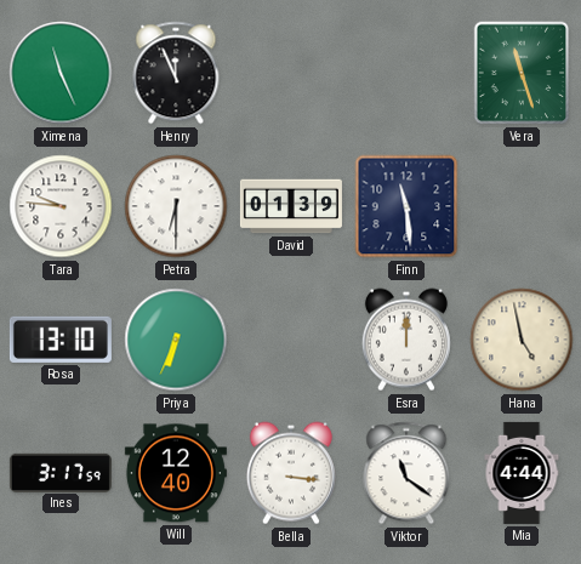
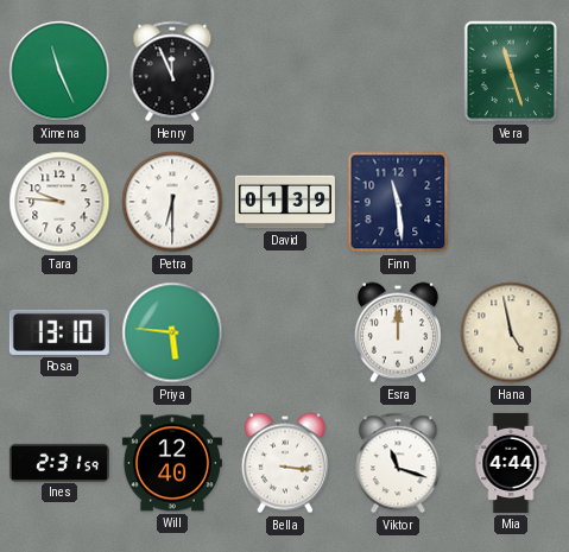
Priya: 6:34 -> 5:46 (172, 332)
Ines: 3:17 -> 2:31 (59, 462)
Viktor: 11:21 -> 11:18 (398, 463)
